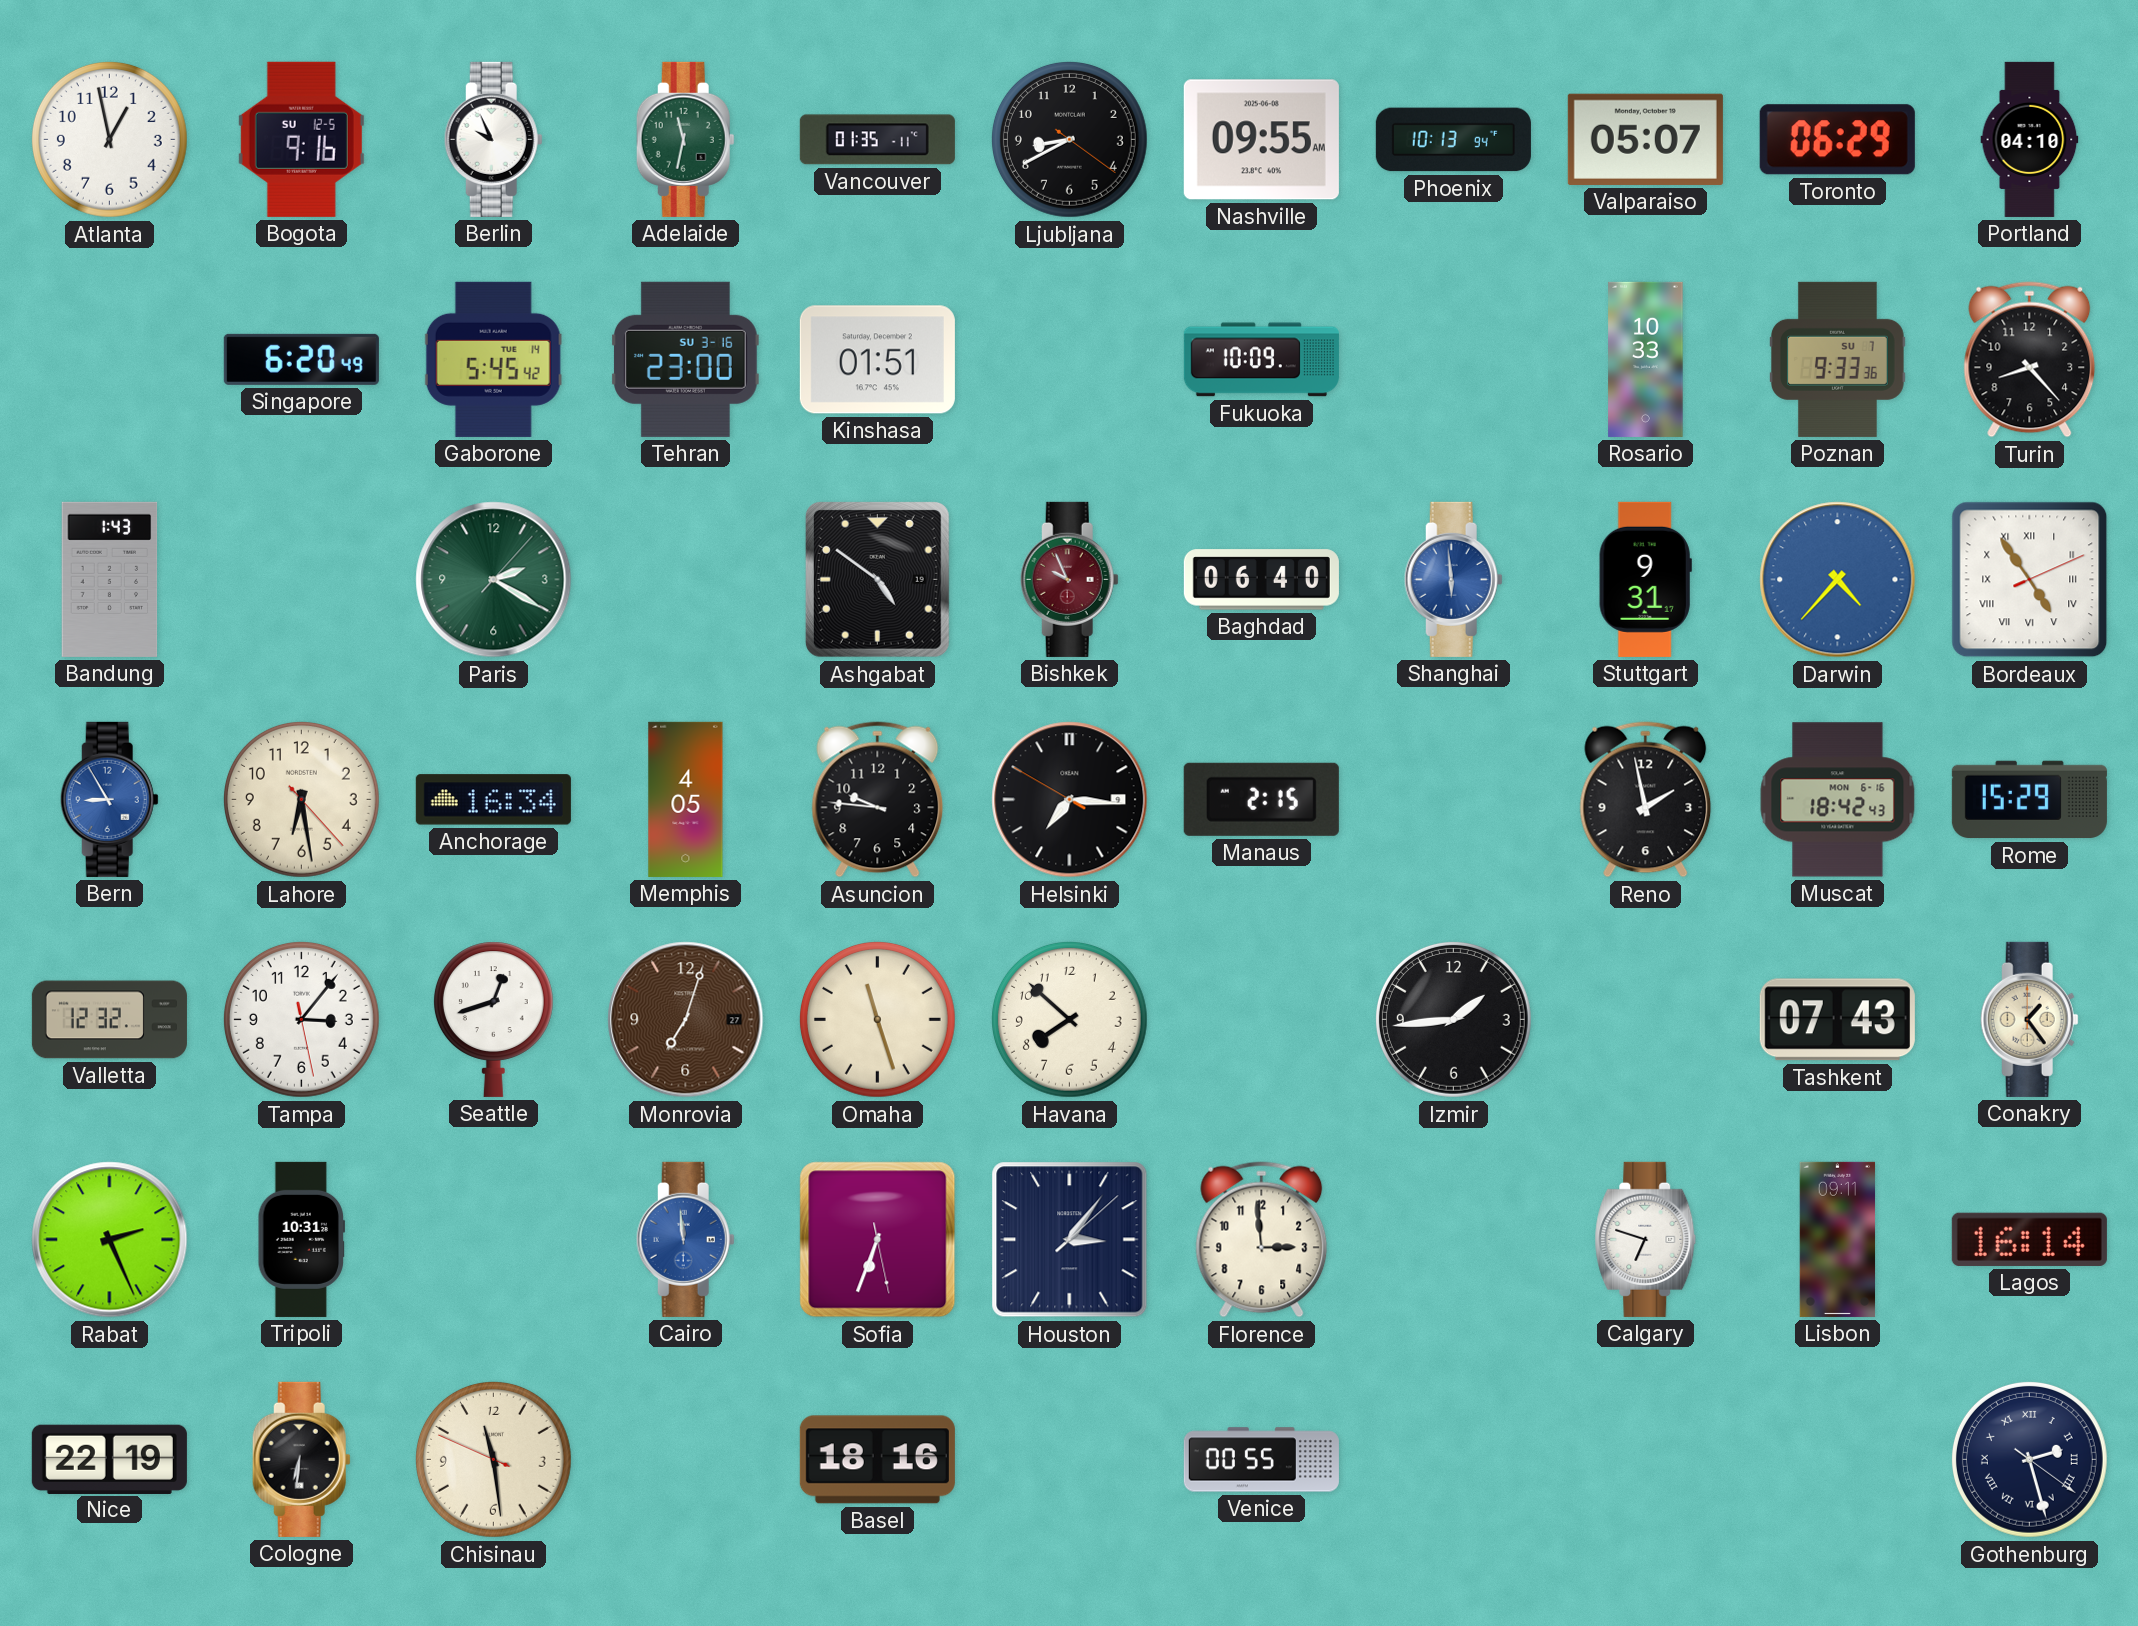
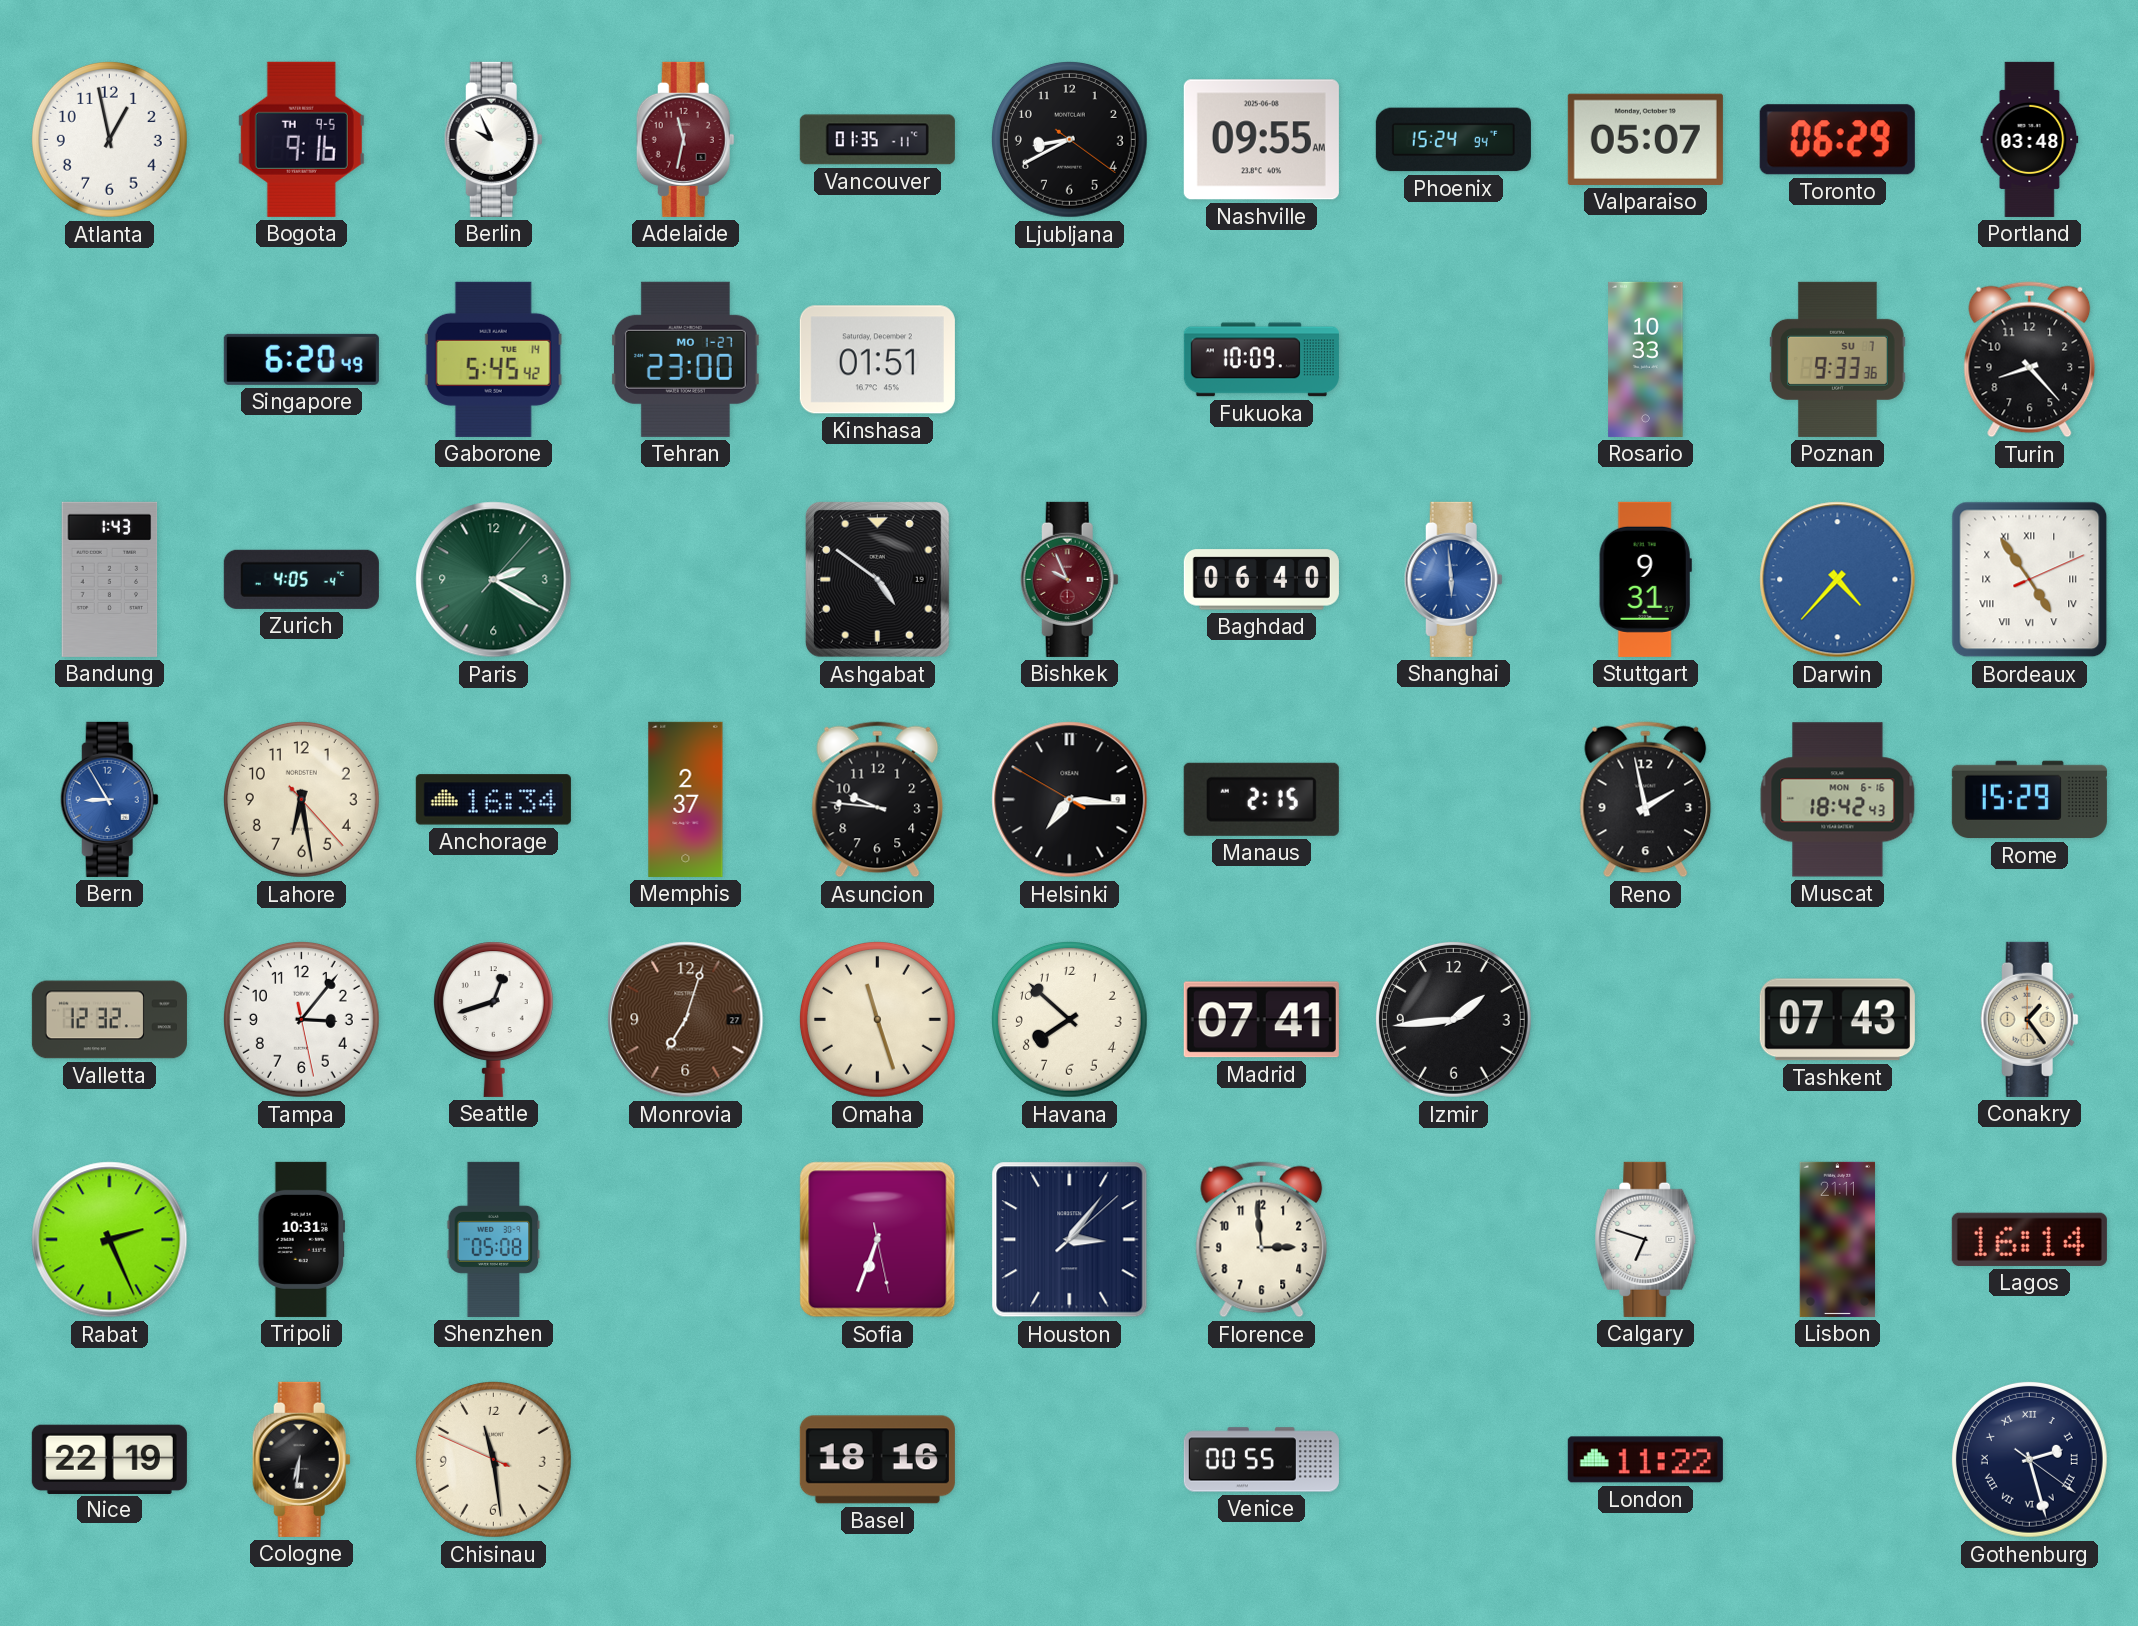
Bogota date: SU 12-5 -> TH 9-5 (301, 139)
Adelaide dial: green -> burgundy (685, 139)
Phoenix: 10:13 -> 15:24 (1453, 140)
Portland: 04:10 -> 03:48 (2030, 139)
Tehran date: SU 3-16 -> MO 1-27 (685, 359)
Zurich: none -> 4:05 (301, 579)
Memphis: 4:05 -> 2:37 (686, 799)
Madrid: none -> 07:41 (1261, 1020)
Shenzhen: none -> 05:08 (494, 1239)
Cairo: 11:59 -> none (685, 1239)
Lisbon: 09:11 -> 21:11 (1838, 1239)
London: none -> 11:22 (1645, 1460)
